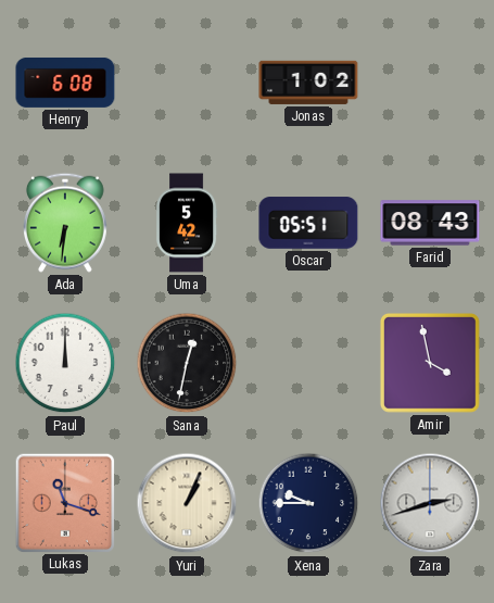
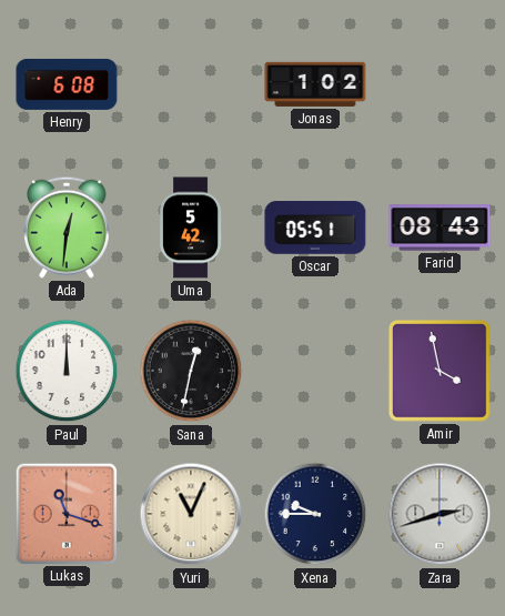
Ada: 6:31 -> 12:31 (68, 228)
Yuri: 1:04 -> 11:04 (191, 514)
